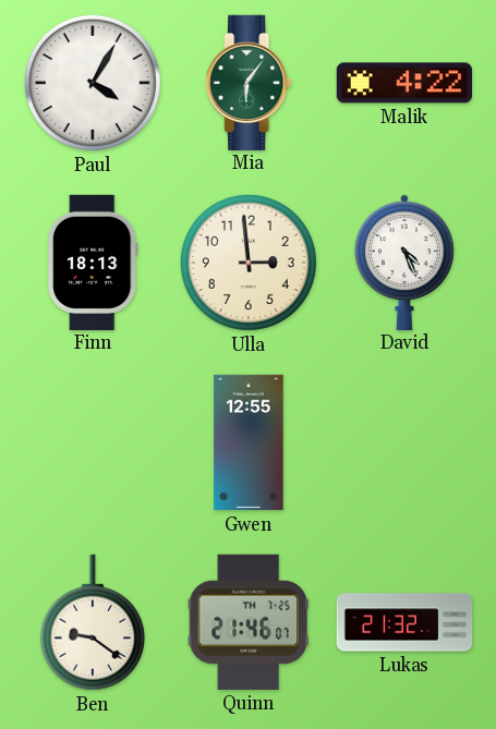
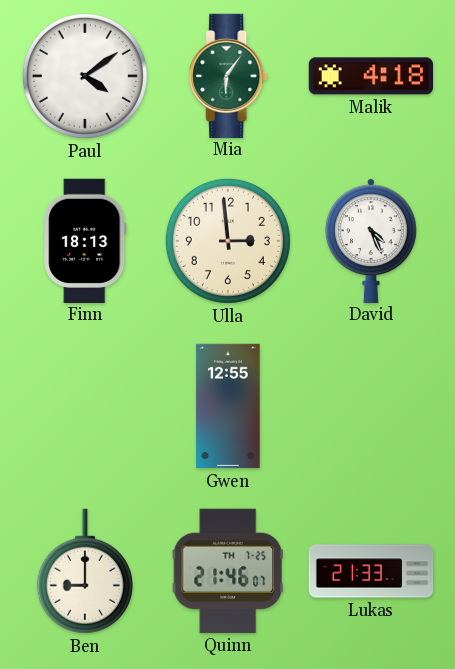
Paul: 4:05 -> 4:09 (85, 76)
Malik: 4:22 -> 4:18 (370, 76)
Ben: 9:21 -> 9:00 (85, 571)
Lukas: 21:32 -> 21:33 (371, 571)
